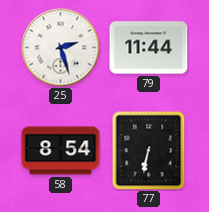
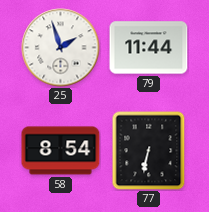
25: 2:27 -> 1:57 (61, 48)
